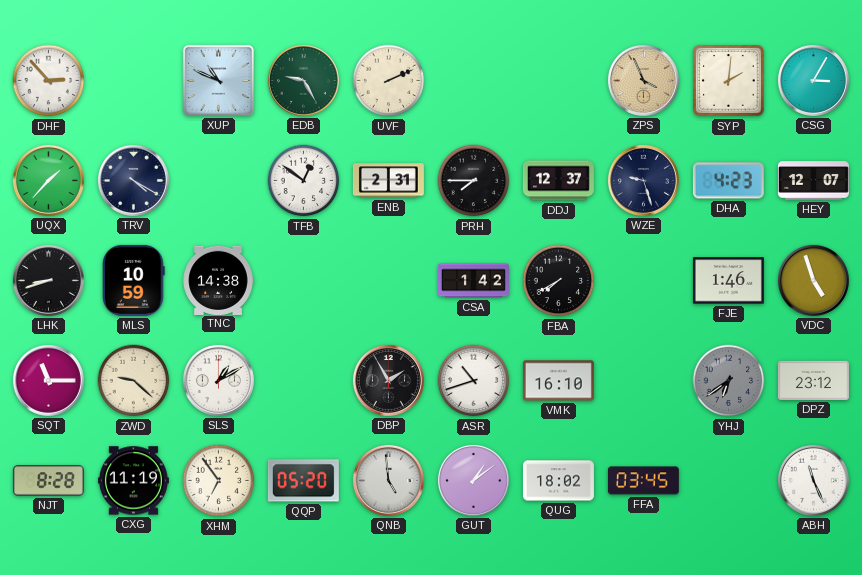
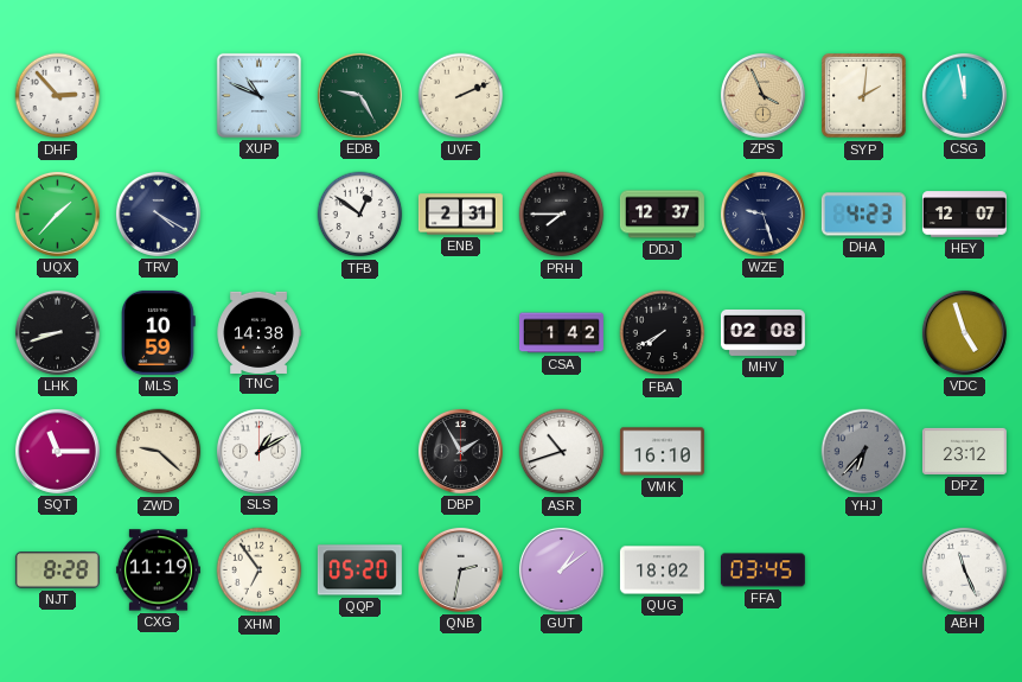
CSG: 3:05 -> 11:58 (964, 95)
MHV: none -> 02:08 (762, 332)
FJE: 1:46 -> none (728, 281)
YHJ: 6:39 -> 6:37 (864, 452)
QNB: 4:59 -> 2:32 (460, 569)
